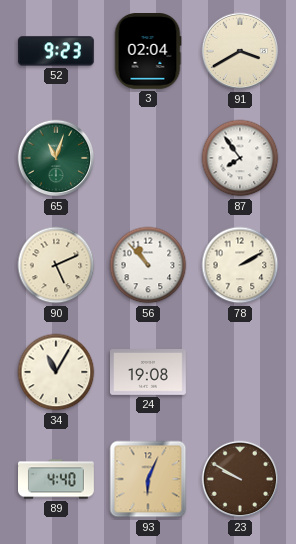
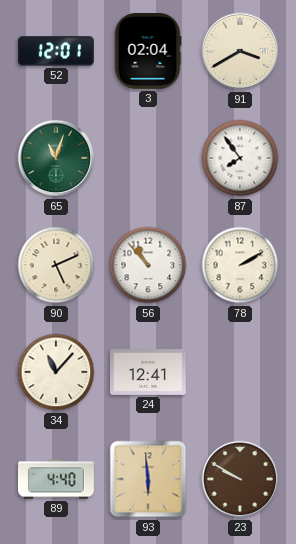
52: 9:23 -> 12:01 (56, 51)
34: 11:05 -> 11:07 (56, 372)
24: 19:08 -> 12:41 (149, 373)
93: 6:04 -> 5:59 (148, 479)
